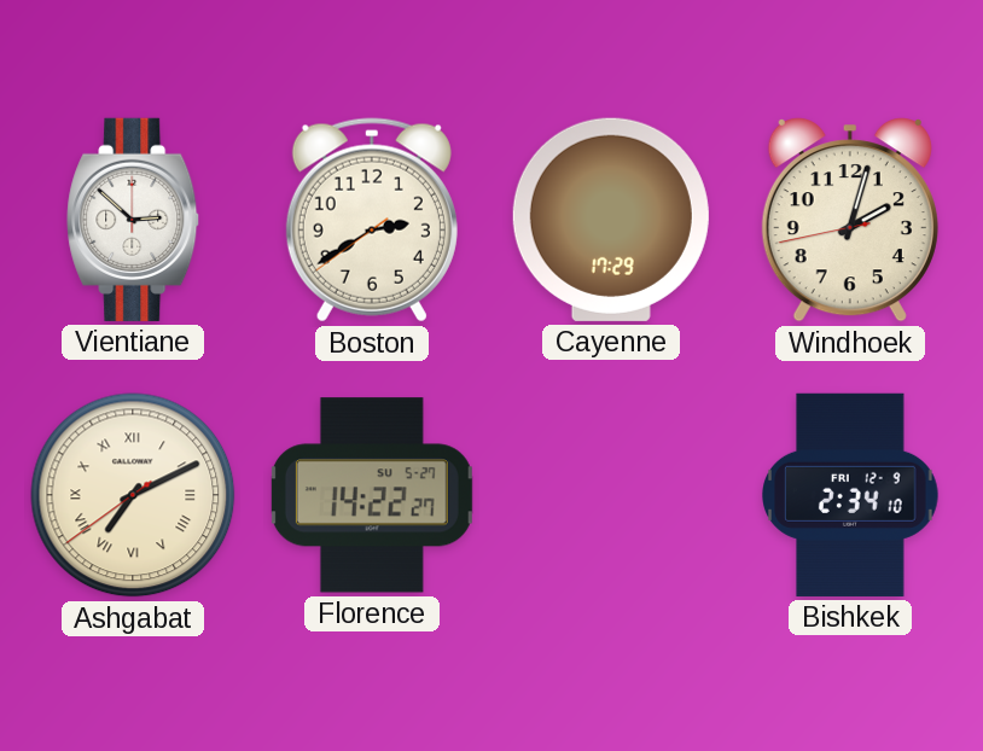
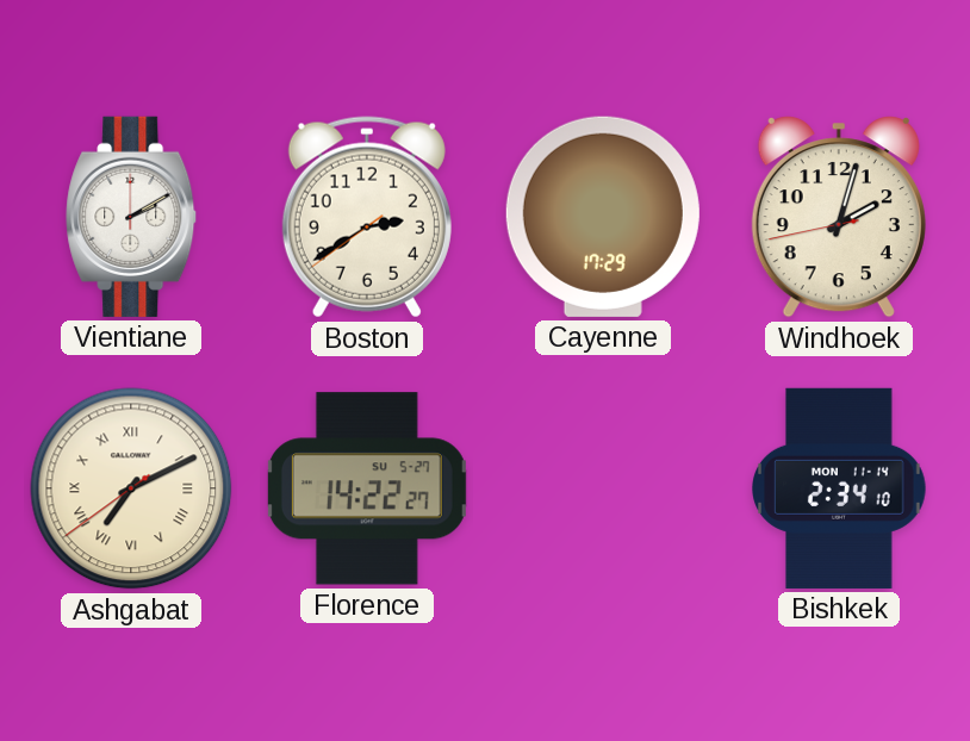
Vientiane: 2:52 -> 2:10 (132, 217)
Bishkek date: FRI 12-9 -> MON 11-14 (839, 488)
